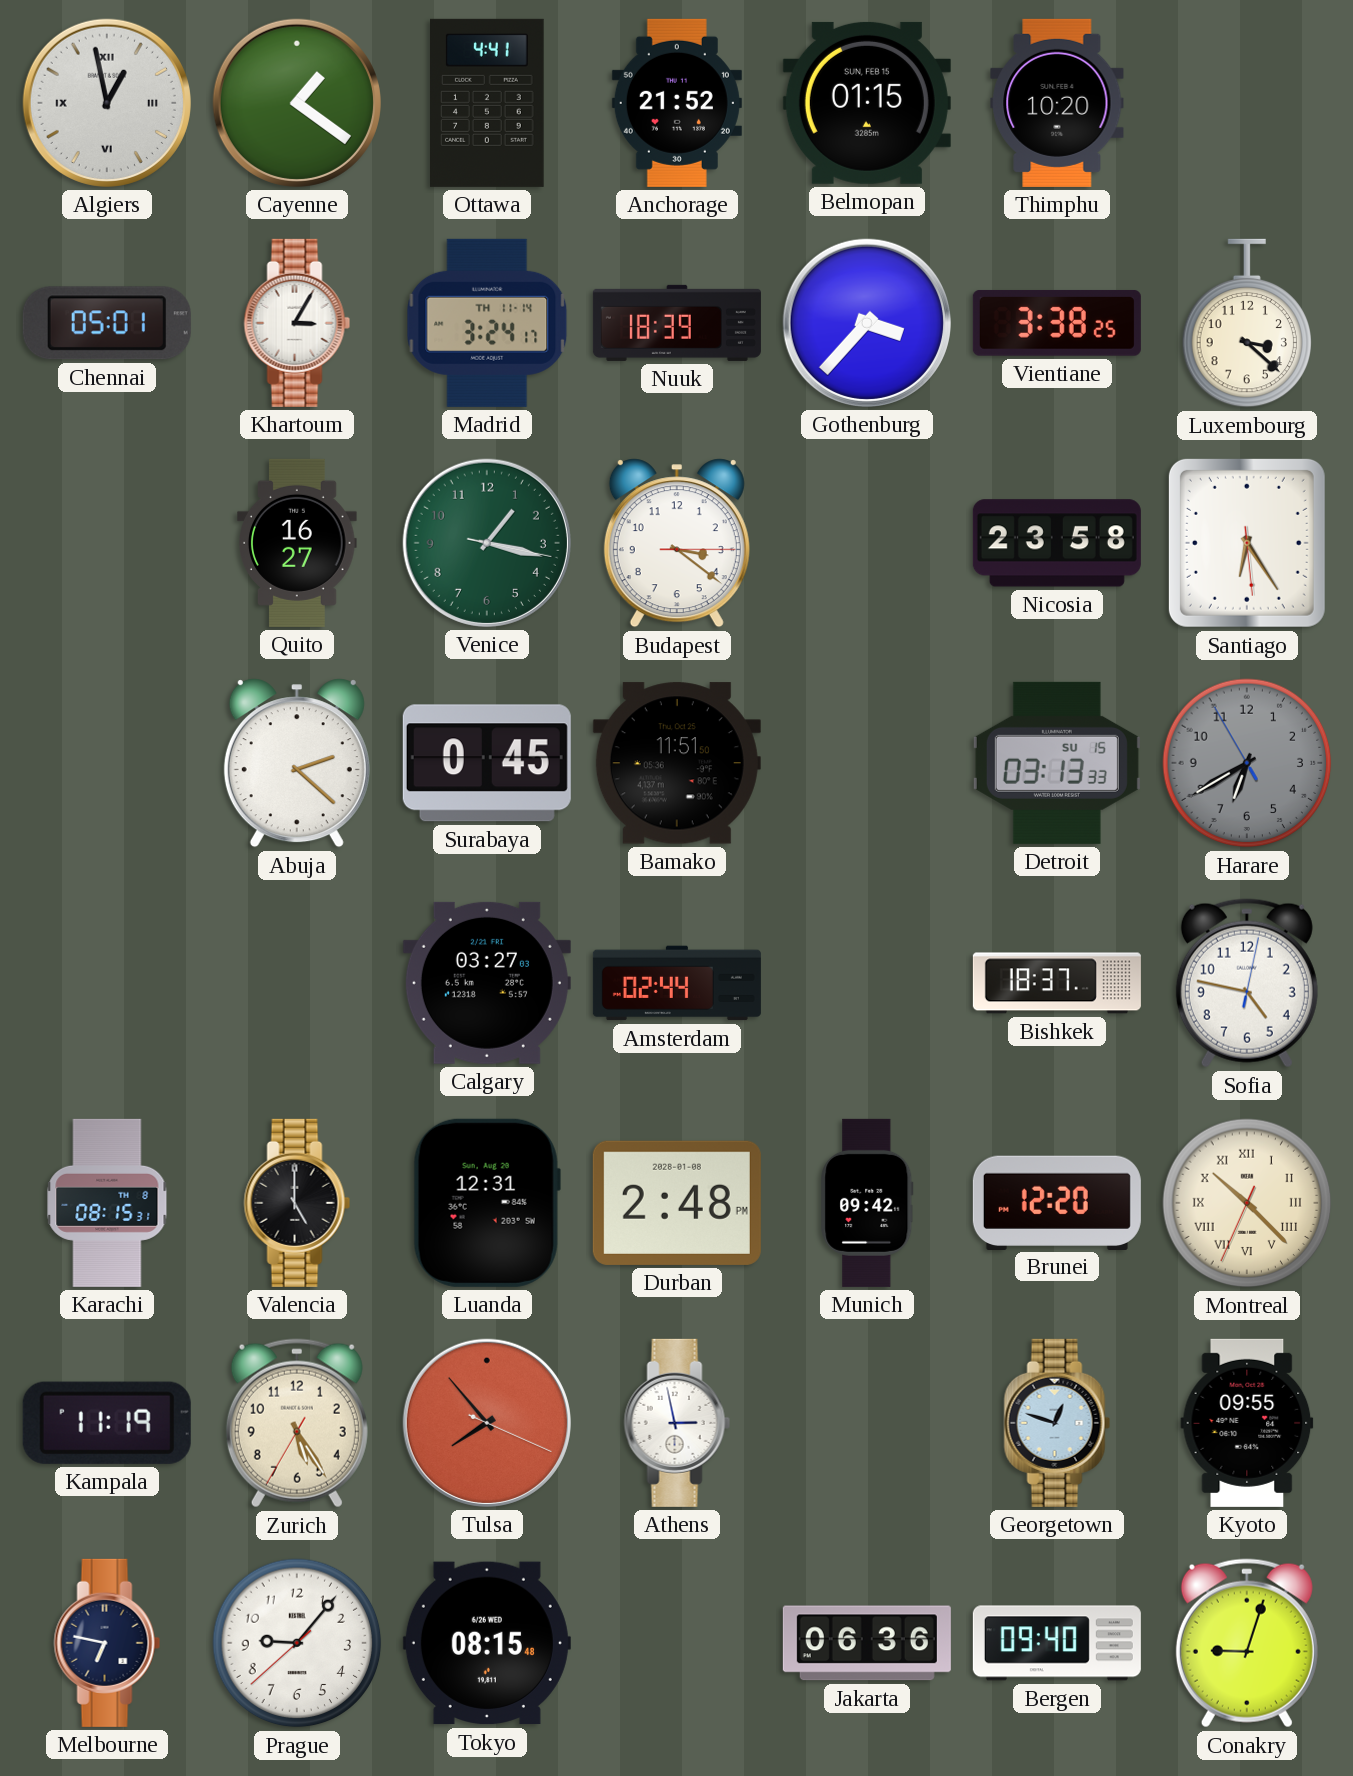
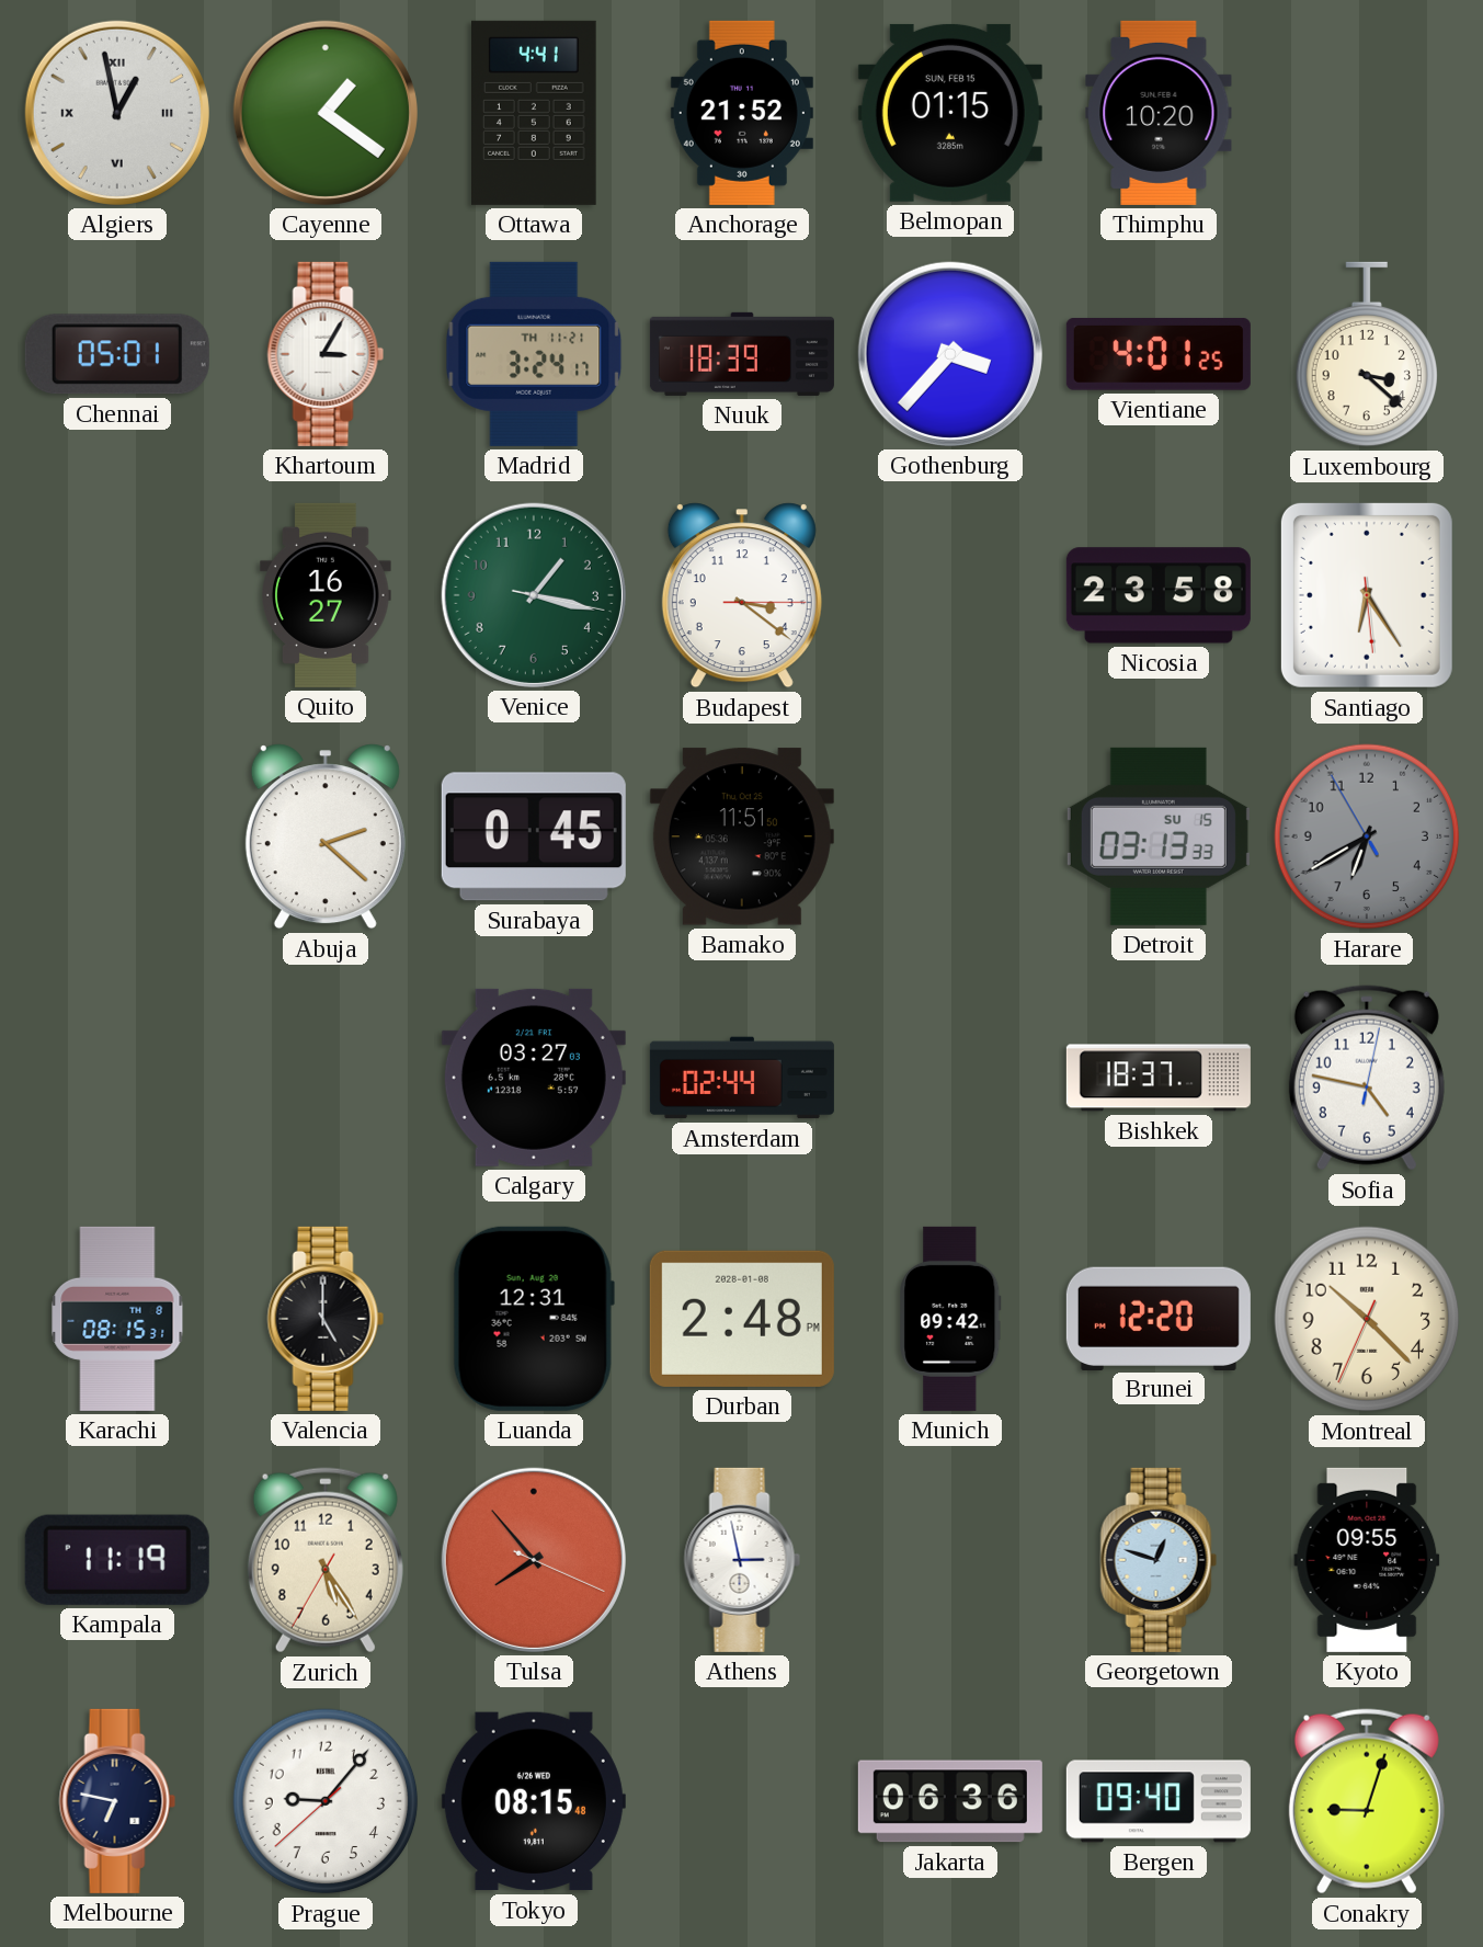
Madrid date: TH 11-14 -> TH 11-21 (534, 354)
Vientiane: 3:38 -> 4:01 (1159, 354)
Montreal numerals: Roman -> Arabic (1367, 1319)
